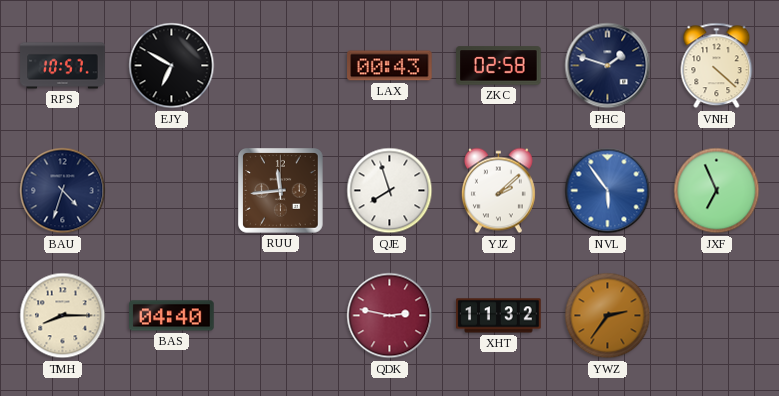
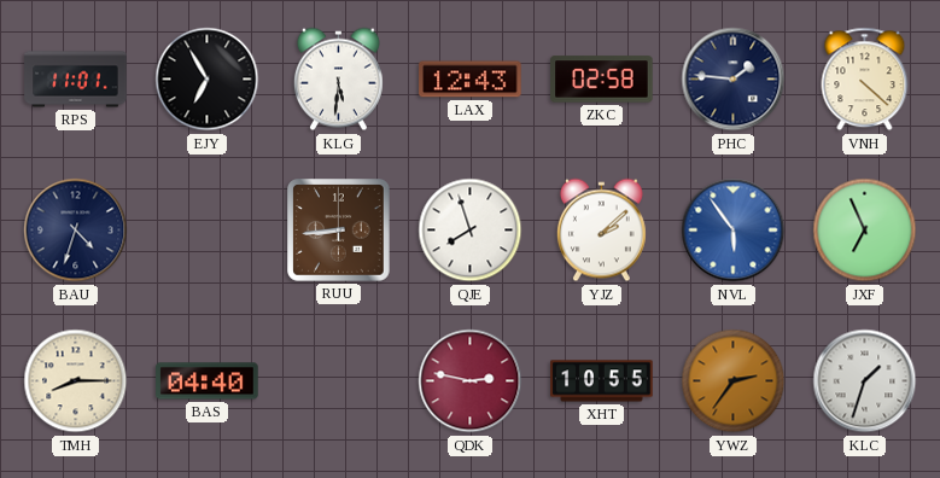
RPS: 10:57 -> 11:01 (76, 80)
EJY: 6:50 -> 6:55 (208, 80)
KLG: none -> 5:31 (338, 80)
LAX: 00:43 -> 12:43 (471, 80)
PHC: 1:48 -> 1:46 (734, 80)
RUU: 11:44 -> 8:44 (339, 231)
XHT: 11:32 -> 10:55 (602, 381)
KLC: none -> 1:33 (865, 381)
